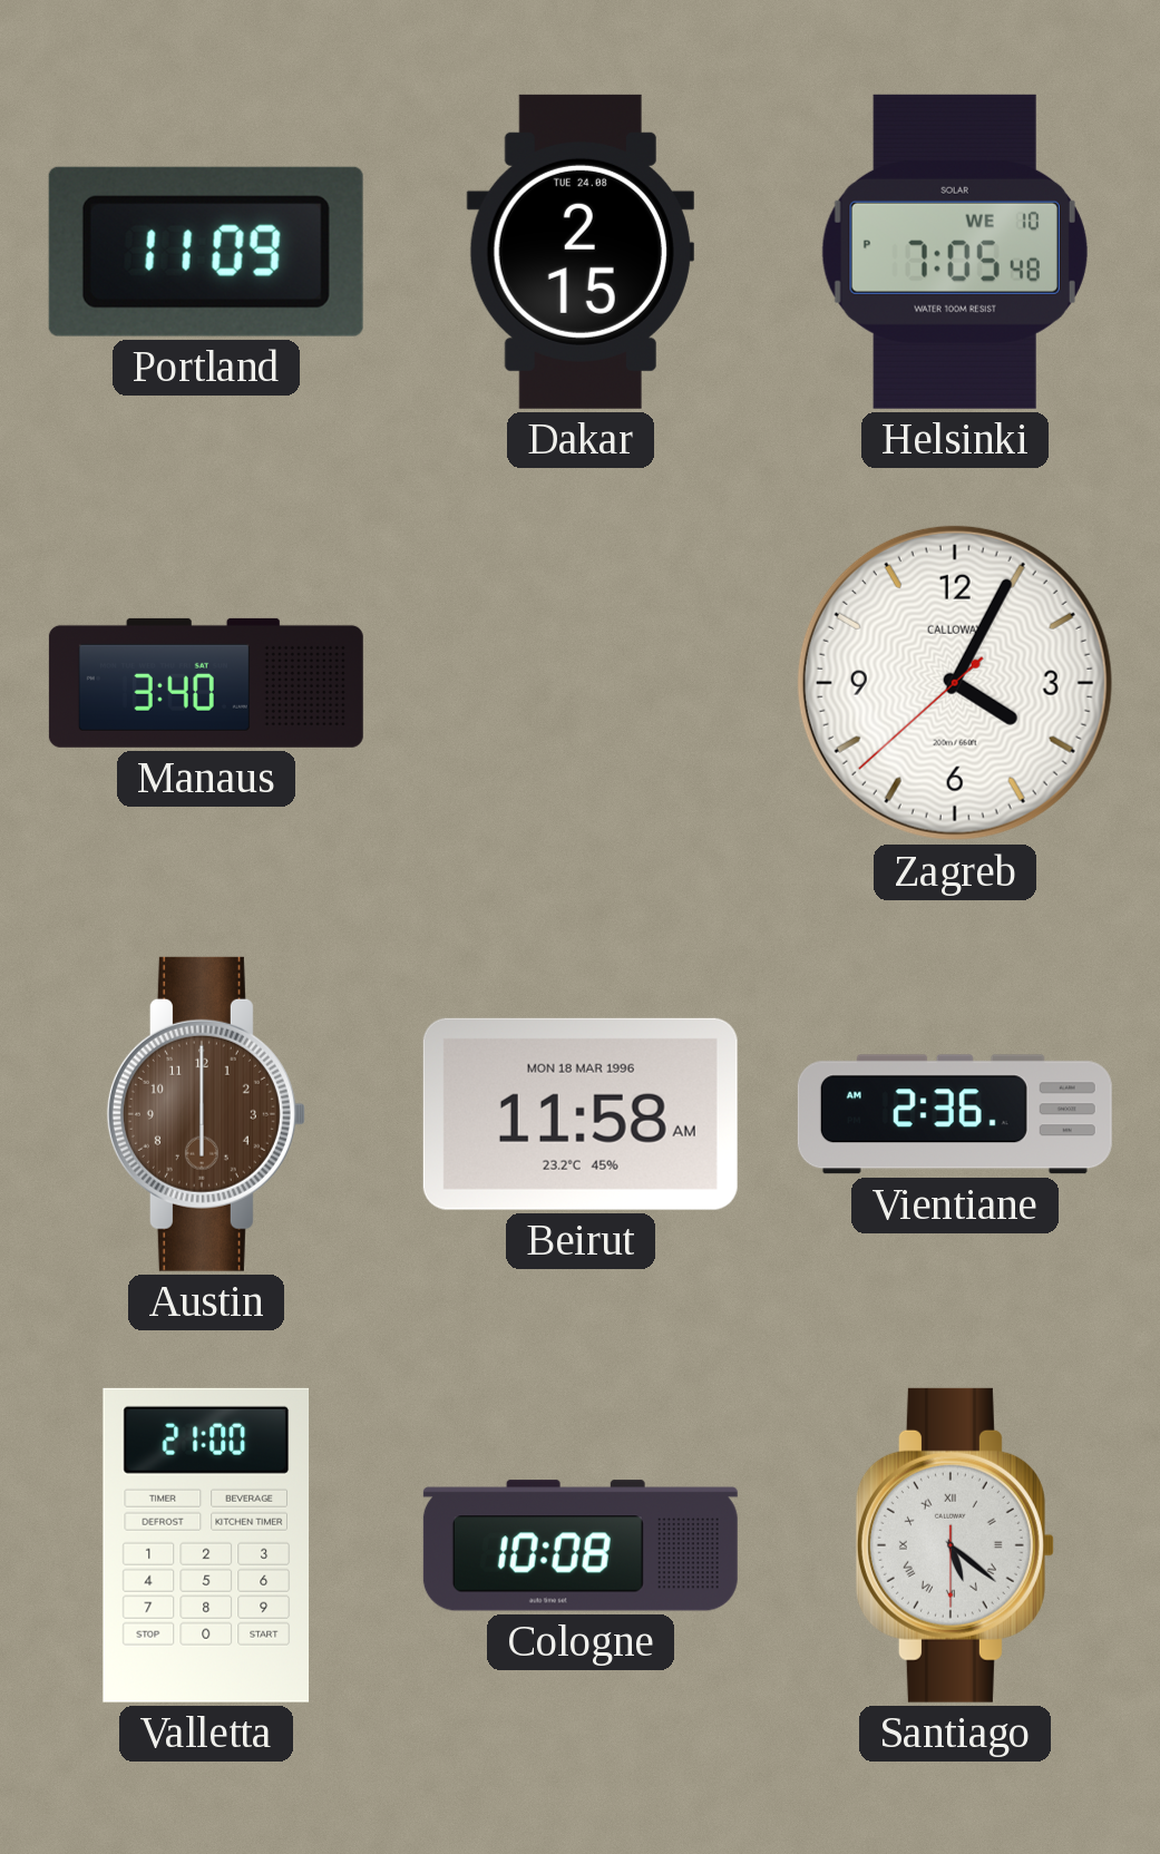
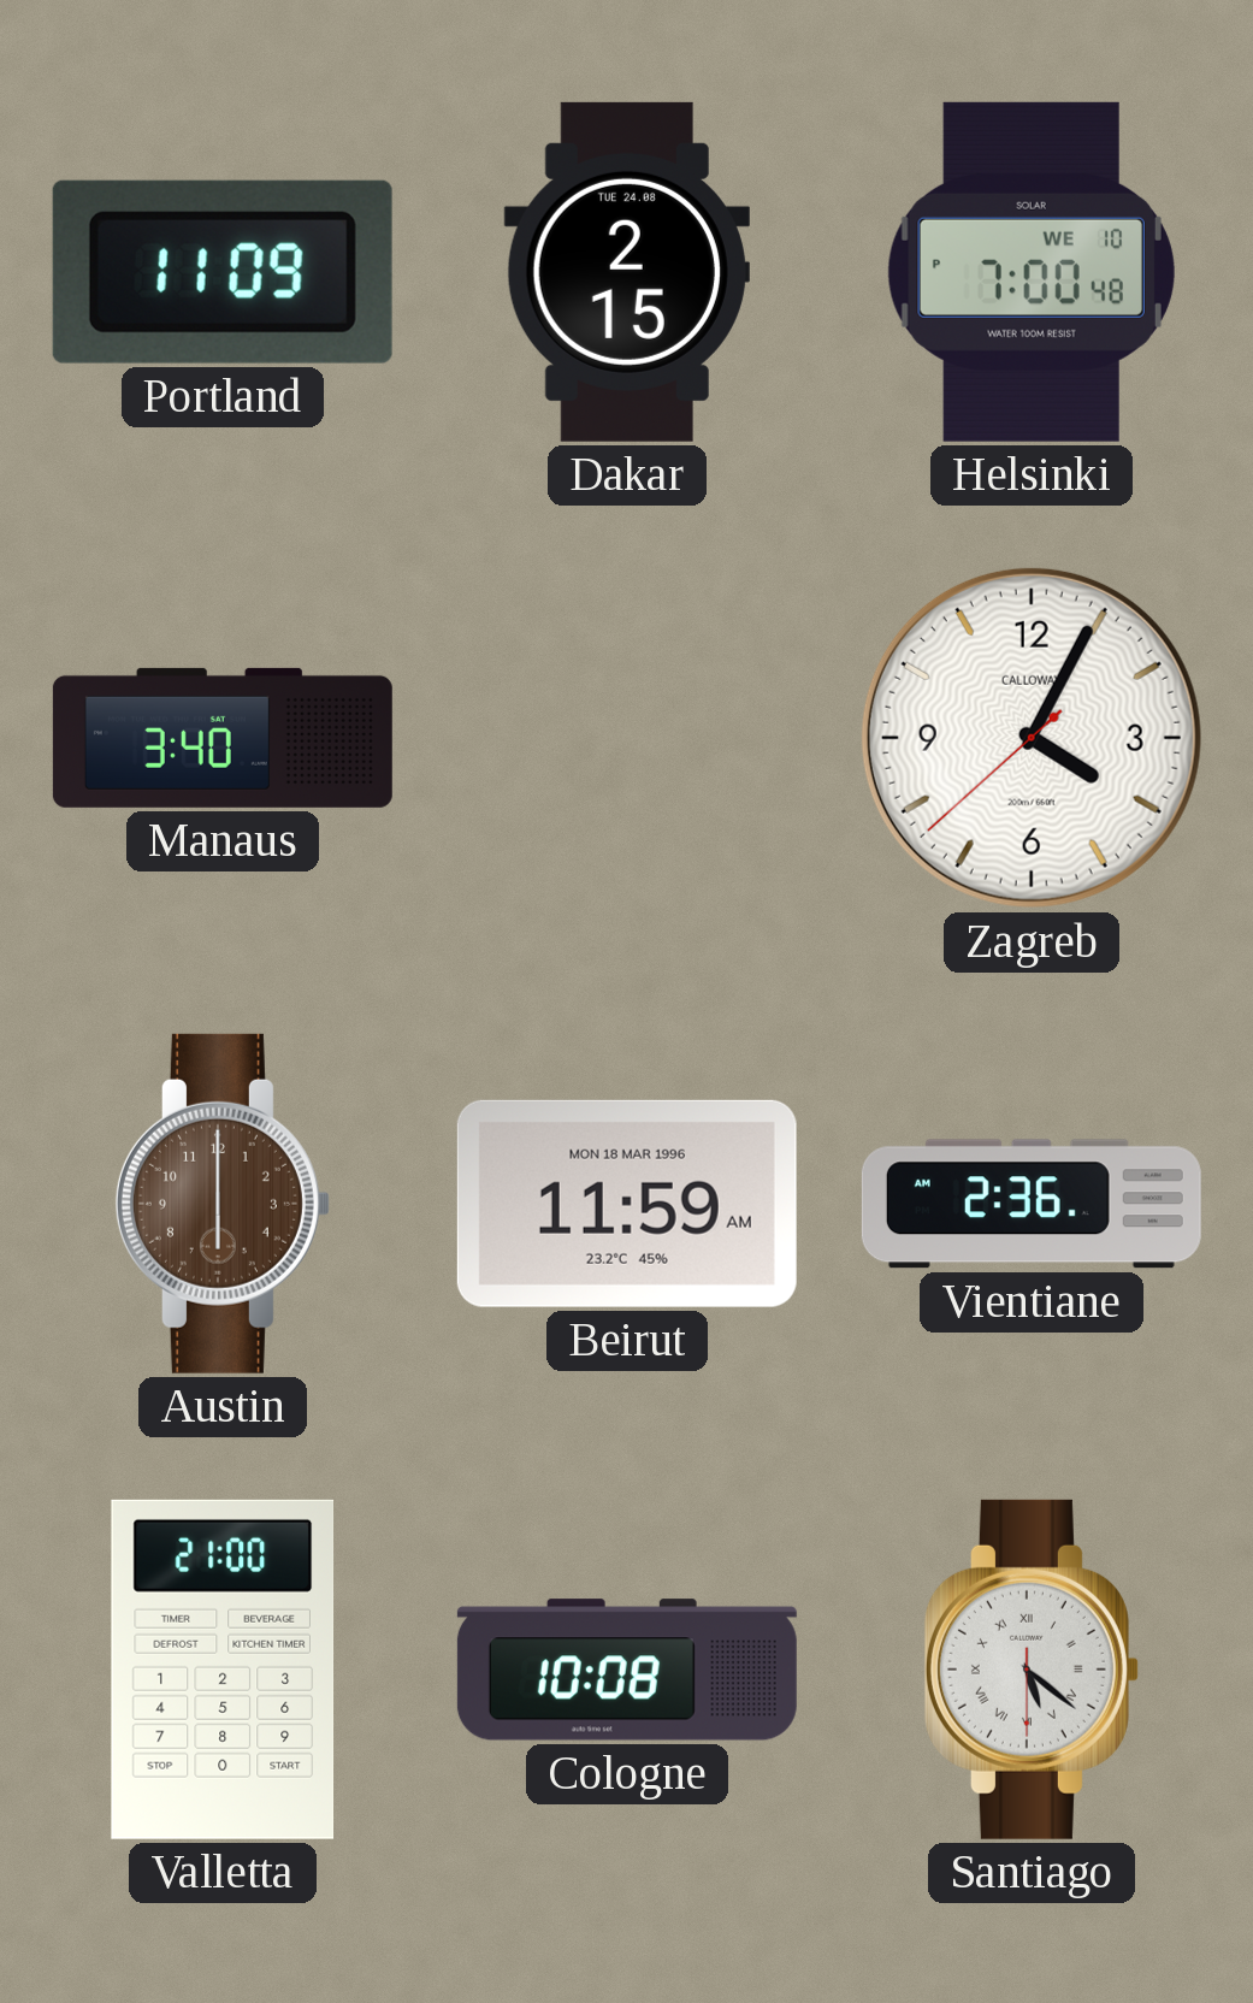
Helsinki: 7:05 -> 7:00 (1032, 272)
Beirut: 11:58 -> 11:59 (627, 1204)
